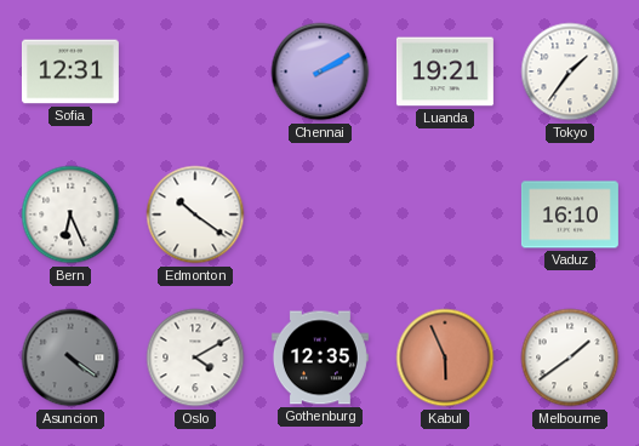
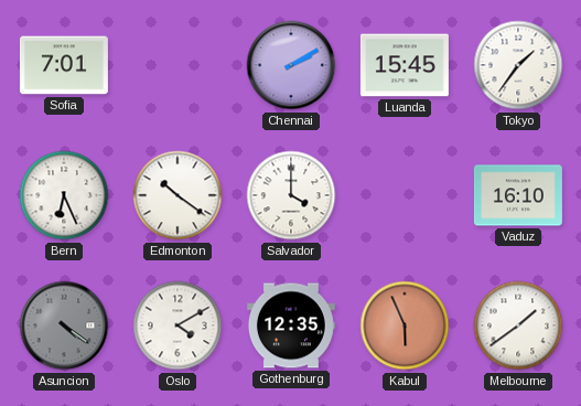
Sofia: 12:31 -> 7:01 (64, 65)
Luanda: 19:21 -> 15:45 (405, 65)
Salvador: none -> 4:00 (291, 195)
